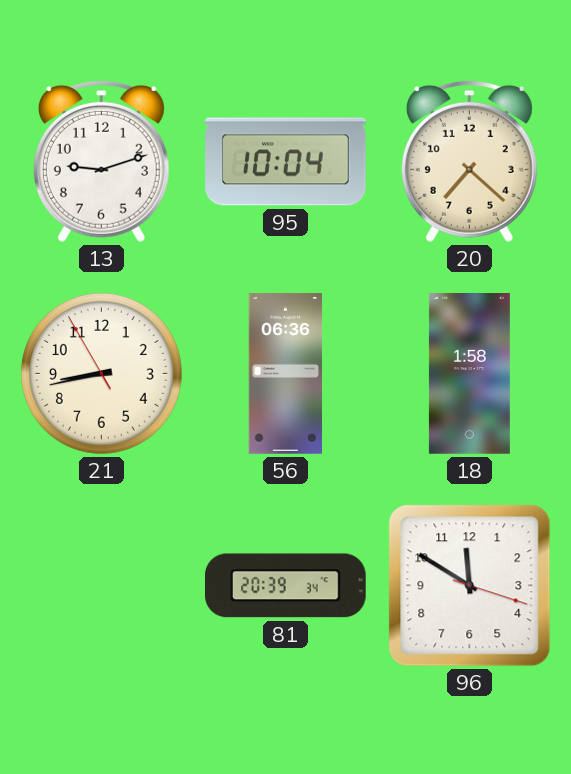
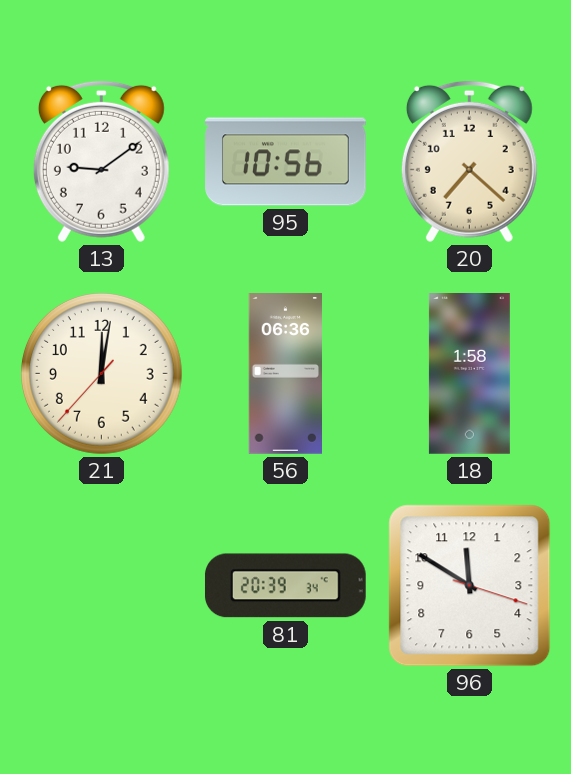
13: 9:12 -> 9:09 (101, 161)
95: 10:04 -> 10:56 (286, 162)
21: 8:42 -> 12:01 (101, 373)
